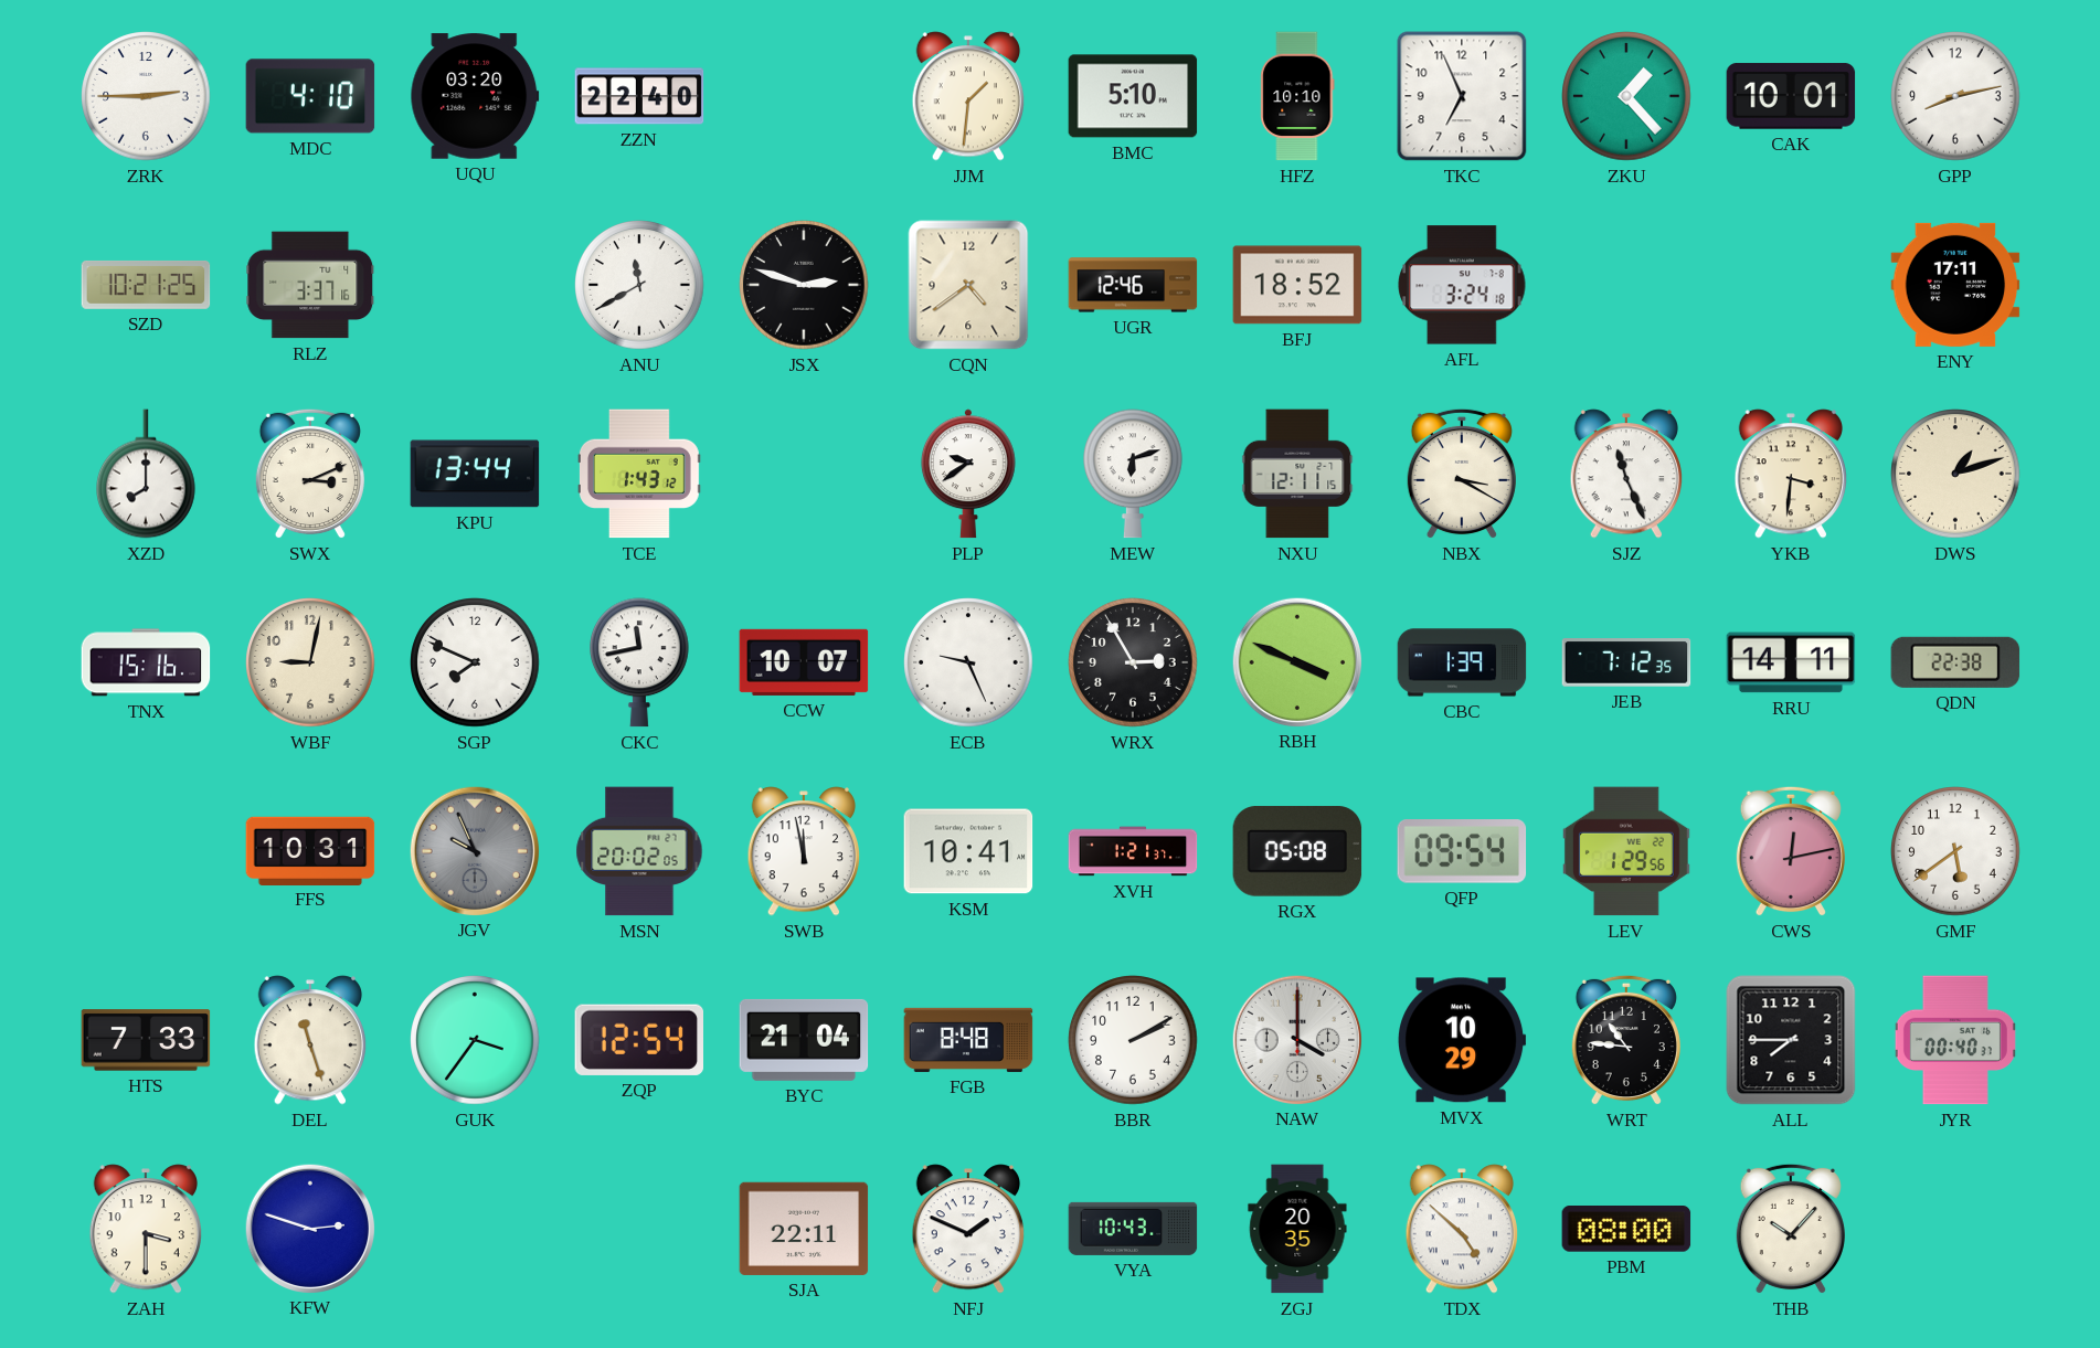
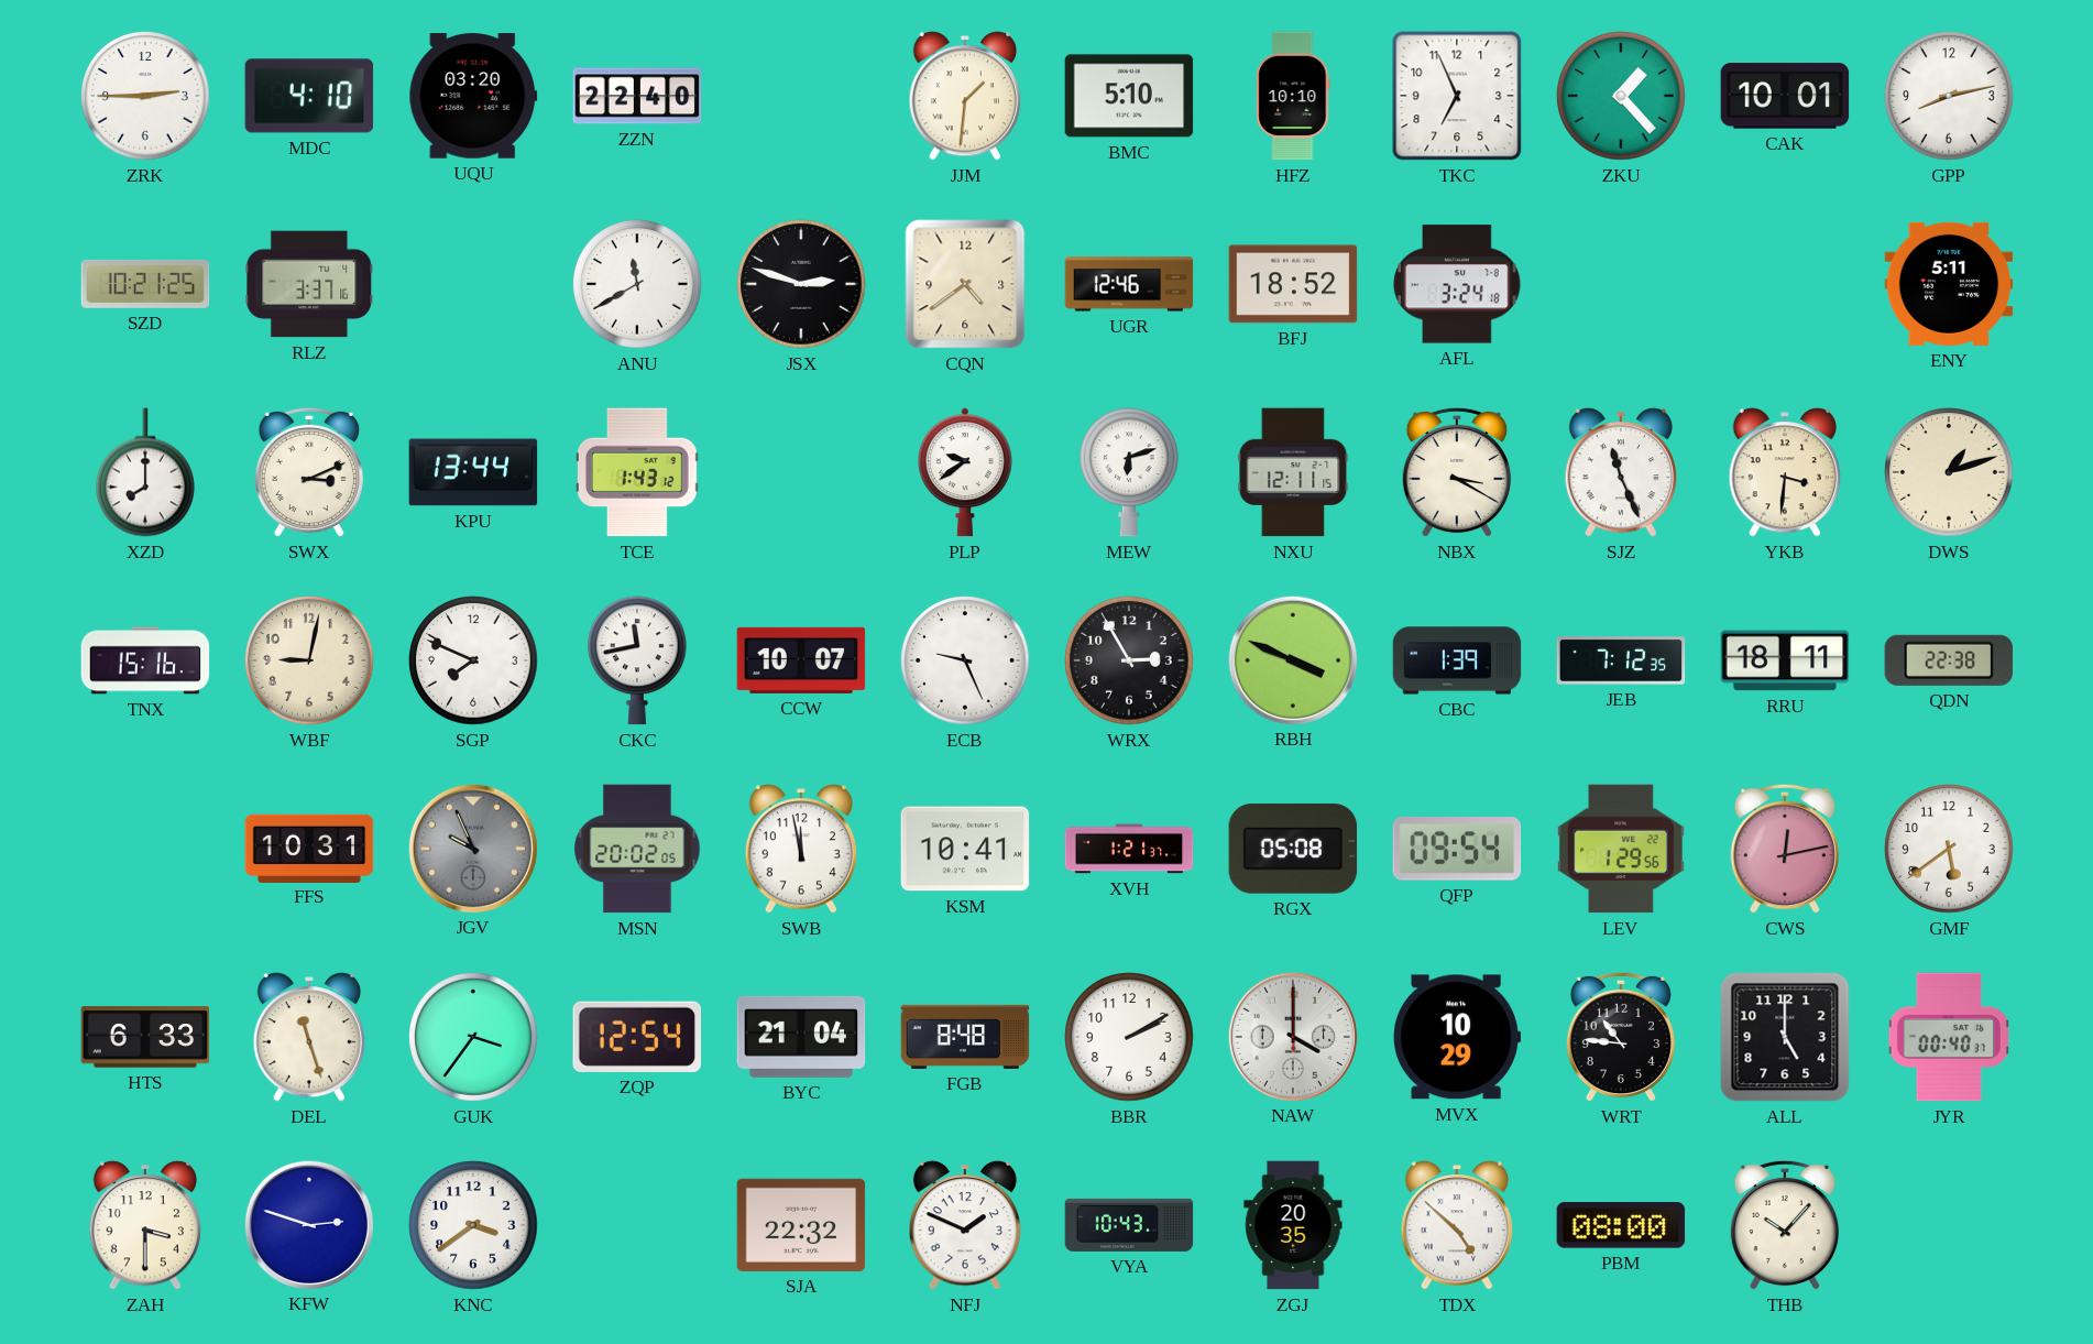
ENY: 17:11 -> 5:11 (1949, 284)
RRU: 14:11 -> 18:11 (1785, 660)
HTS: 7:33 -> 6:33 (145, 1037)
ALL: 7:45 -> 5:00 (1785, 1037)
KNC: none -> 3:39 (473, 1225)
SJA: 22:11 -> 22:32 (801, 1225)
